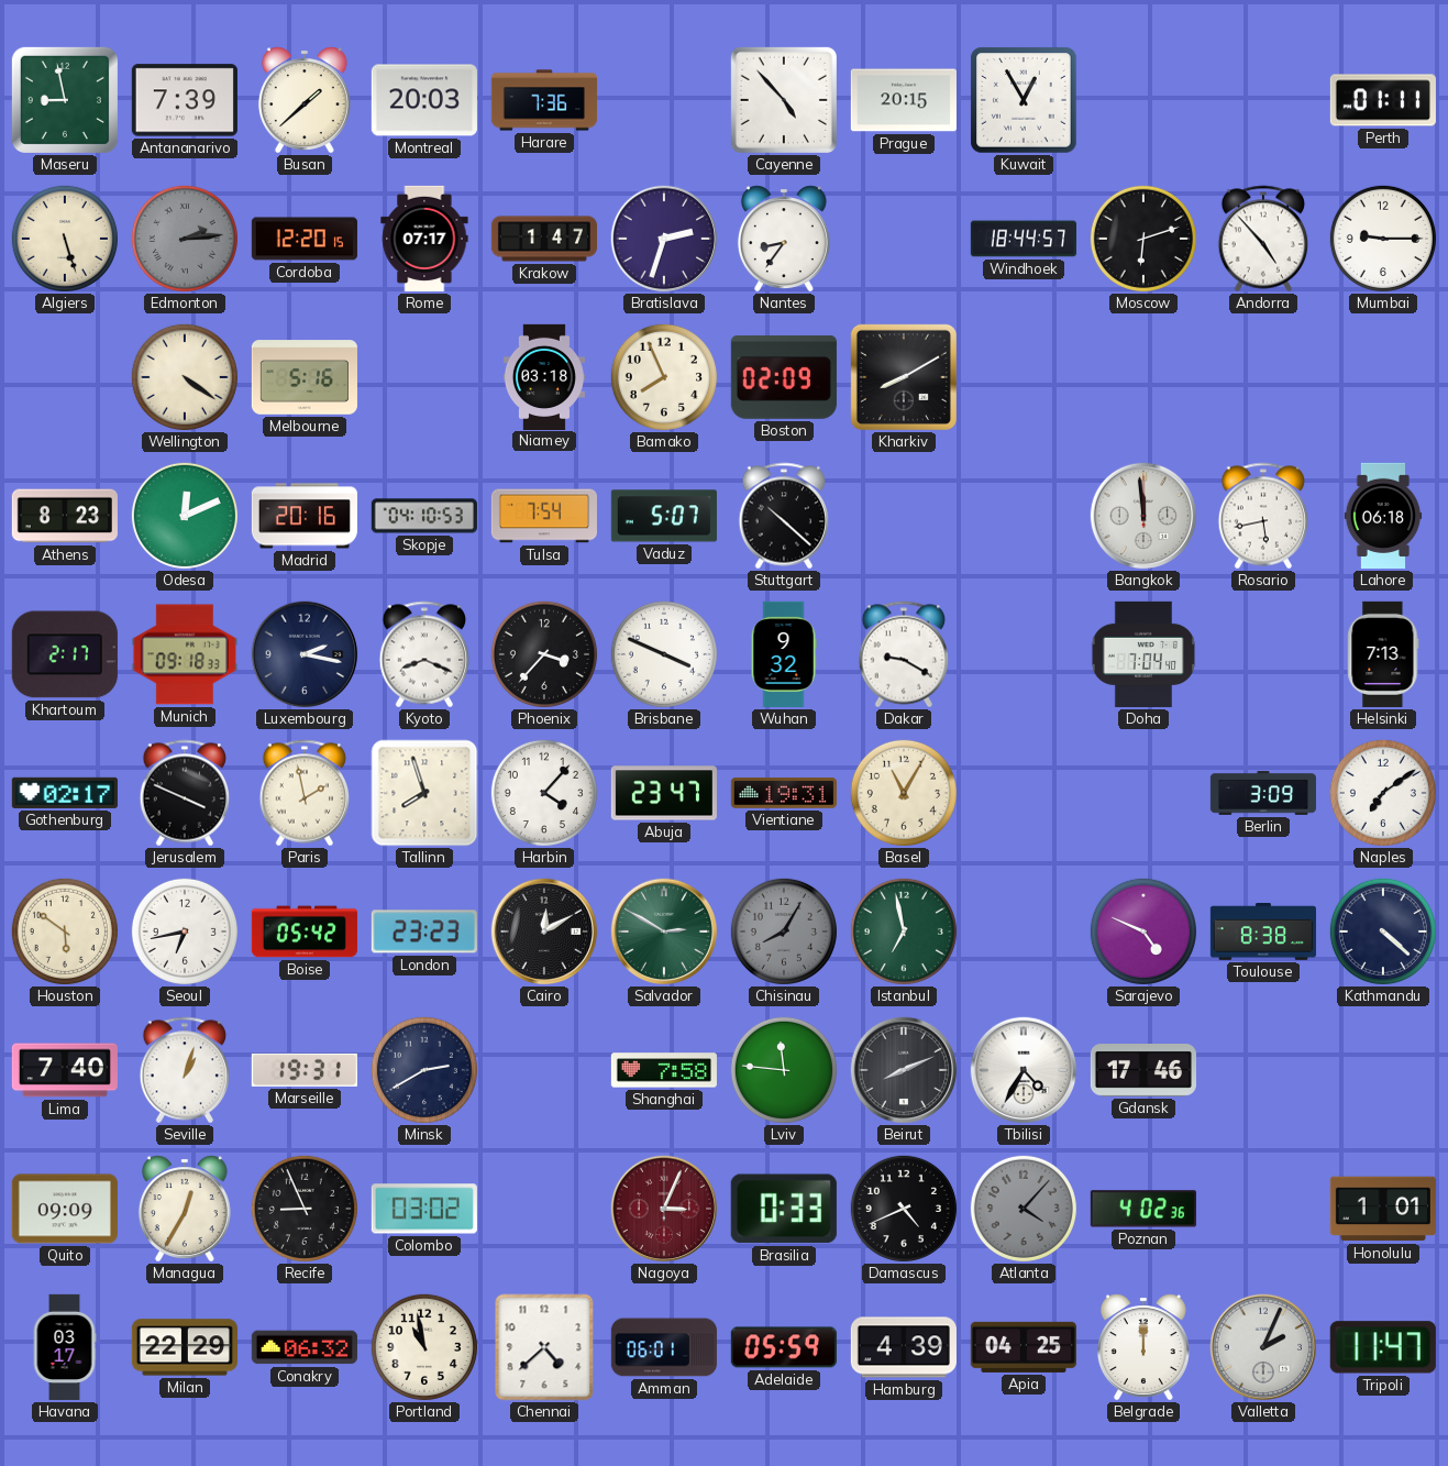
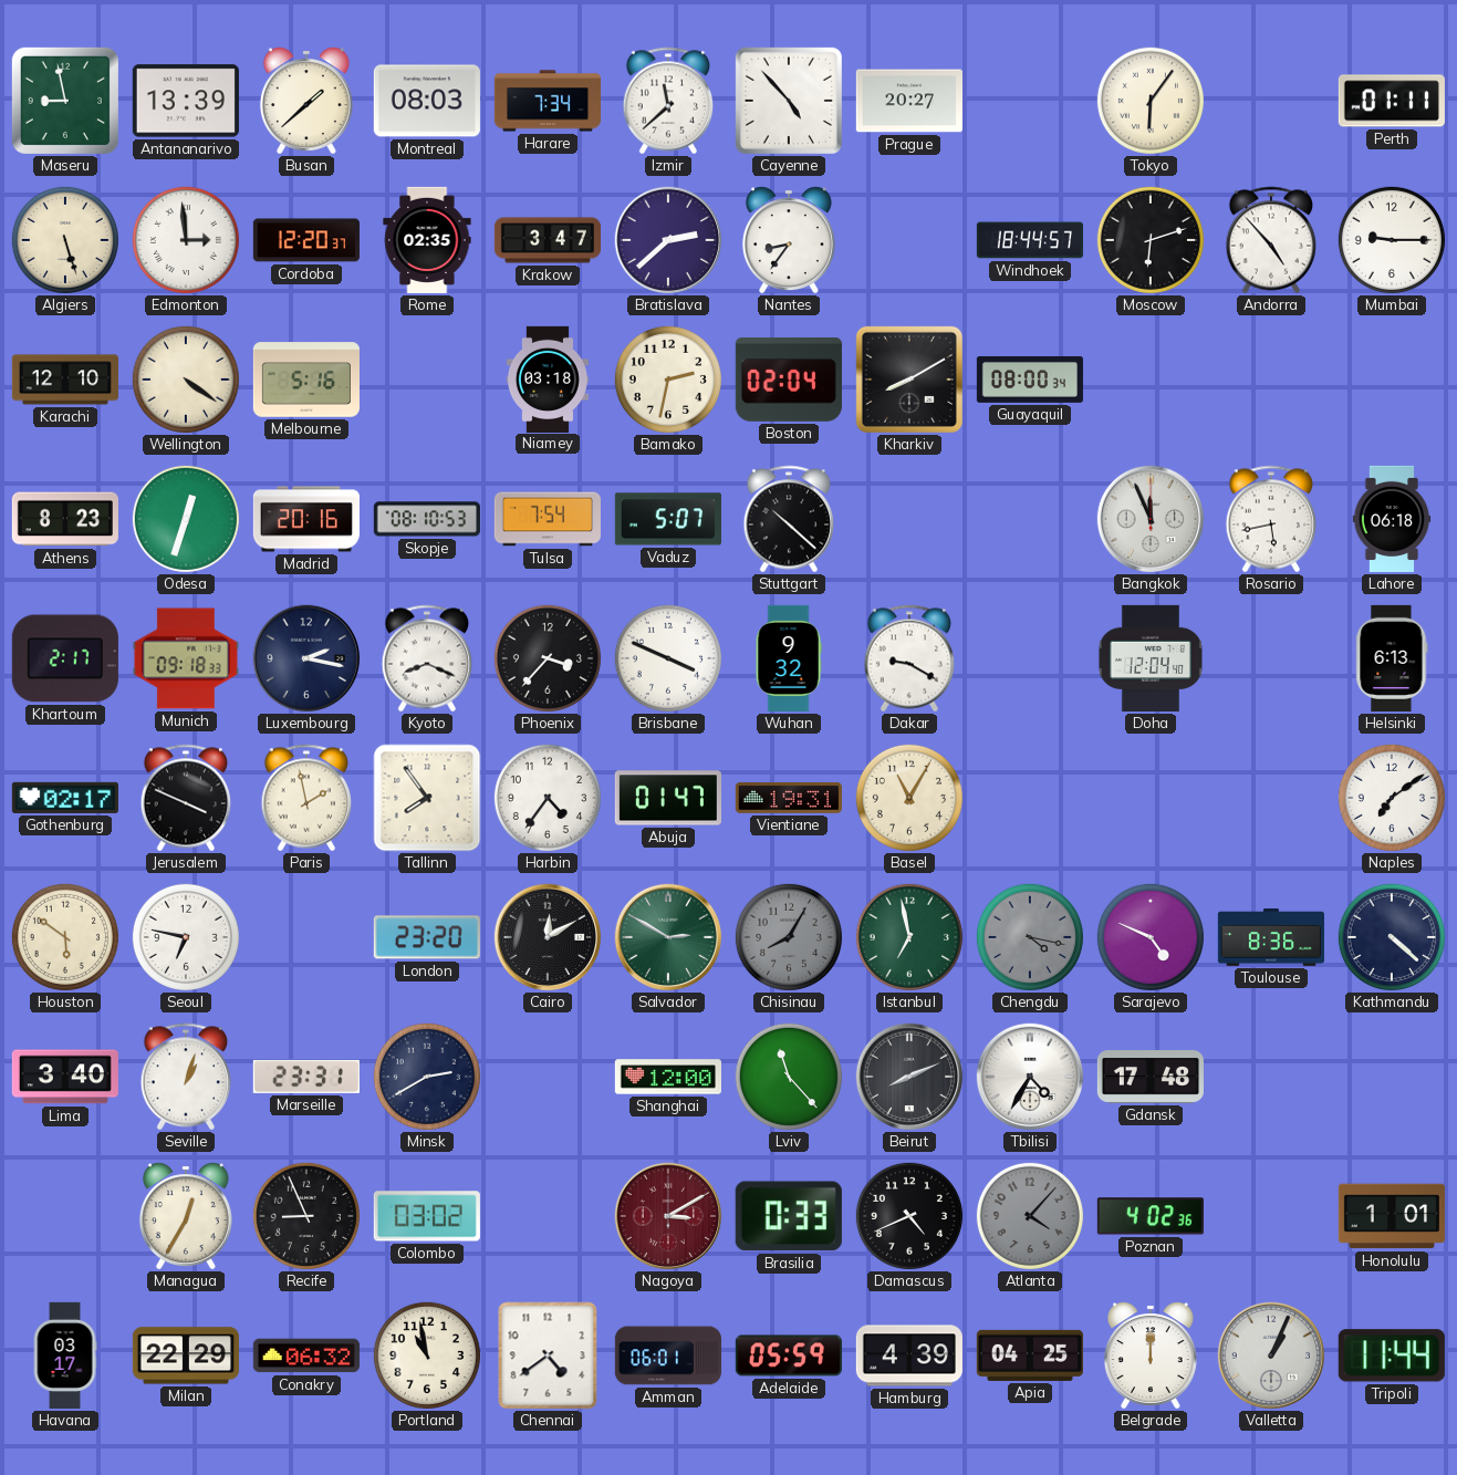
Antananarivo: 7:39 -> 13:39 (186, 101)
Montreal: 20:03 -> 08:03 (427, 101)
Harare: 7:36 -> 7:34 (547, 101)
Izmir: none -> 11:38 (668, 101)
Prague: 20:15 -> 20:27 (909, 101)
Kuwait: 12:55 -> none (1024, 100)
Tokyo: none -> 6:06 (1151, 101)
Edmonton: 2:14 -> 2:59 (186, 240)
Edmonton dial: grey -> white (186, 240)
Cordoba: 12:20:15 -> 12:20:37 (306, 240)
Rome: 07:17 -> 02:35 (427, 240)
Krakow: 1:47 -> 3:47 (547, 240)
Bratislava: 2:33 -> 2:38 (668, 240)
Karachi: none -> 12:10 (65, 380)
Bamako: 7:56 -> 2:32 (668, 380)
Boston: 02:09 -> 02:04 (789, 380)
Guayaquil: none -> 08:00 (1030, 380)
Odesa: 12:11 -> 12:33 (186, 519)
Skopje: 04:10 -> 08:10 (427, 519)
Bangkok: 11:59 -> 11:56 (1151, 519)
Doha: 7:04 -> 12:04 (1151, 658)
Helsinki: 7:13 -> 6:13 (1392, 658)
Tallinn: 7:57 -> 7:54 (427, 798)
Harbin: 4:07 -> 4:36 (548, 798)
Abuja: 23:47 -> 01:47 (668, 798)
Berlin: 3:09 -> none (1263, 793)
Seoul: 6:43 -> 6:47 (186, 937)
Boise: 05:42 -> none (305, 932)
London: 23:23 -> 23:20 (427, 937)
Chengdu: none -> 4:17 (1030, 937)
Toulouse: 8:38 -> 8:36 (1271, 937)
Lima: 7:40 -> 3:40 (65, 1077)
Marseille: 19:31 -> 23:31 (306, 1077)
Shanghai: 7:58 -> 12:00 (668, 1077)
Lviv: 11:46 -> 11:23 (789, 1077)
Gdansk: 17:46 -> 17:48 (1151, 1078)
Quito: 09:09 -> none (65, 1209)
Nagoya: 3:04 -> 3:10 (668, 1216)
Chennai: 4:38 -> 4:39 (548, 1355)
Valletta: 2:04 -> 1:04 (1271, 1355)
Tripoli: 11:47 -> 11:44 (1392, 1355)
